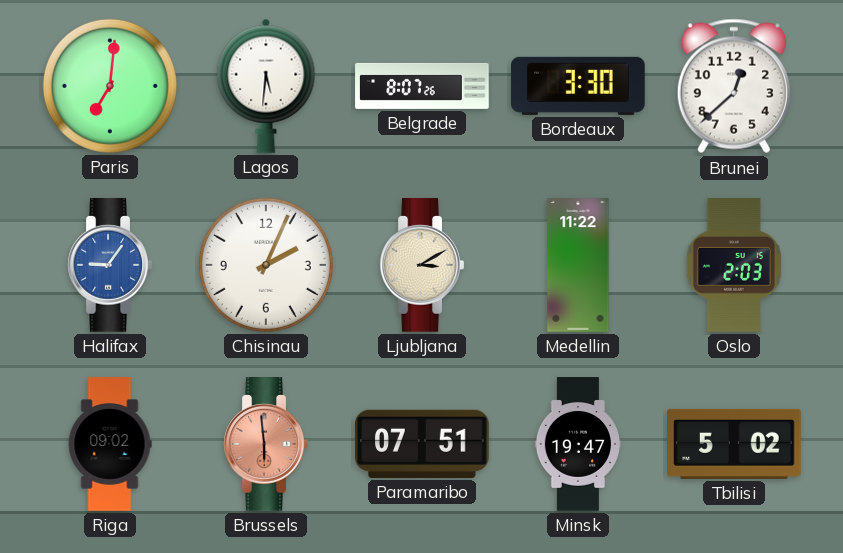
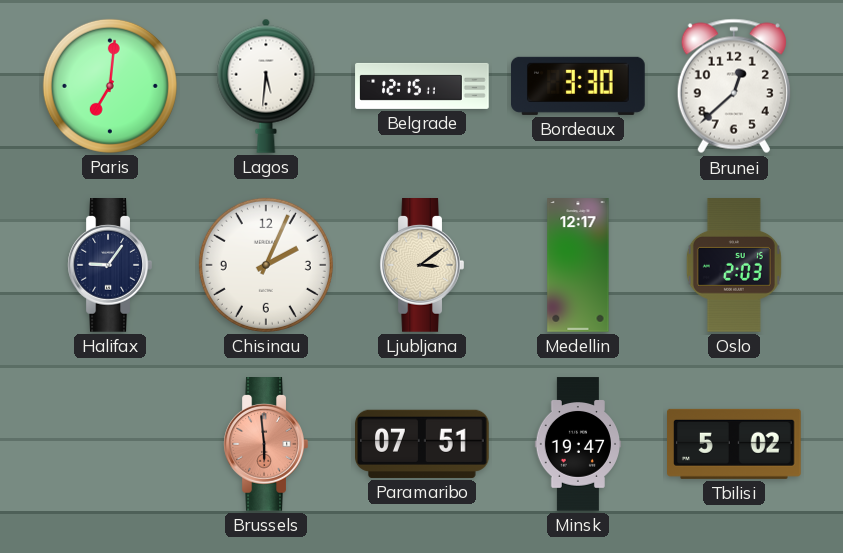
Belgrade: 8:07 -> 12:15 (422, 86)
Halifax dial: blue -> navy (110, 265)
Ljubljana: 3:10 -> 3:09 (422, 265)
Medellin: 11:22 -> 12:17 (578, 265)
Riga: 09:02 -> none (110, 444)
